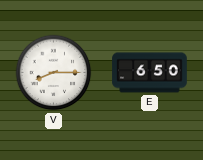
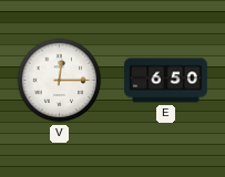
V: 8:15 -> 12:15 (60, 81)
